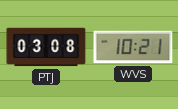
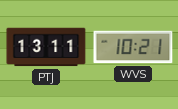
PTJ: 03:08 -> 13:11 (46, 47)
